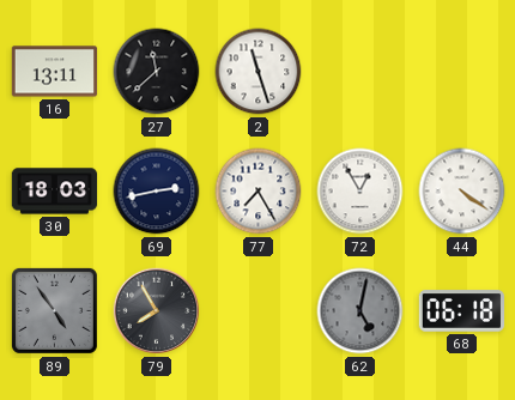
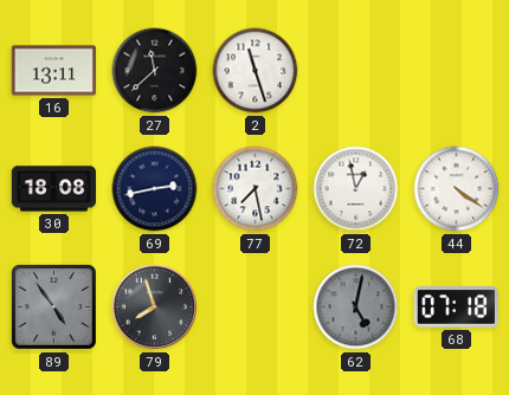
30: 18:03 -> 18:08 (54, 189)
77: 7:25 -> 7:28 (256, 189)
72: 12:55 -> 12:58 (356, 189)
79: 7:55 -> 7:57 (155, 307)
68: 06:18 -> 07:18 (456, 307)
